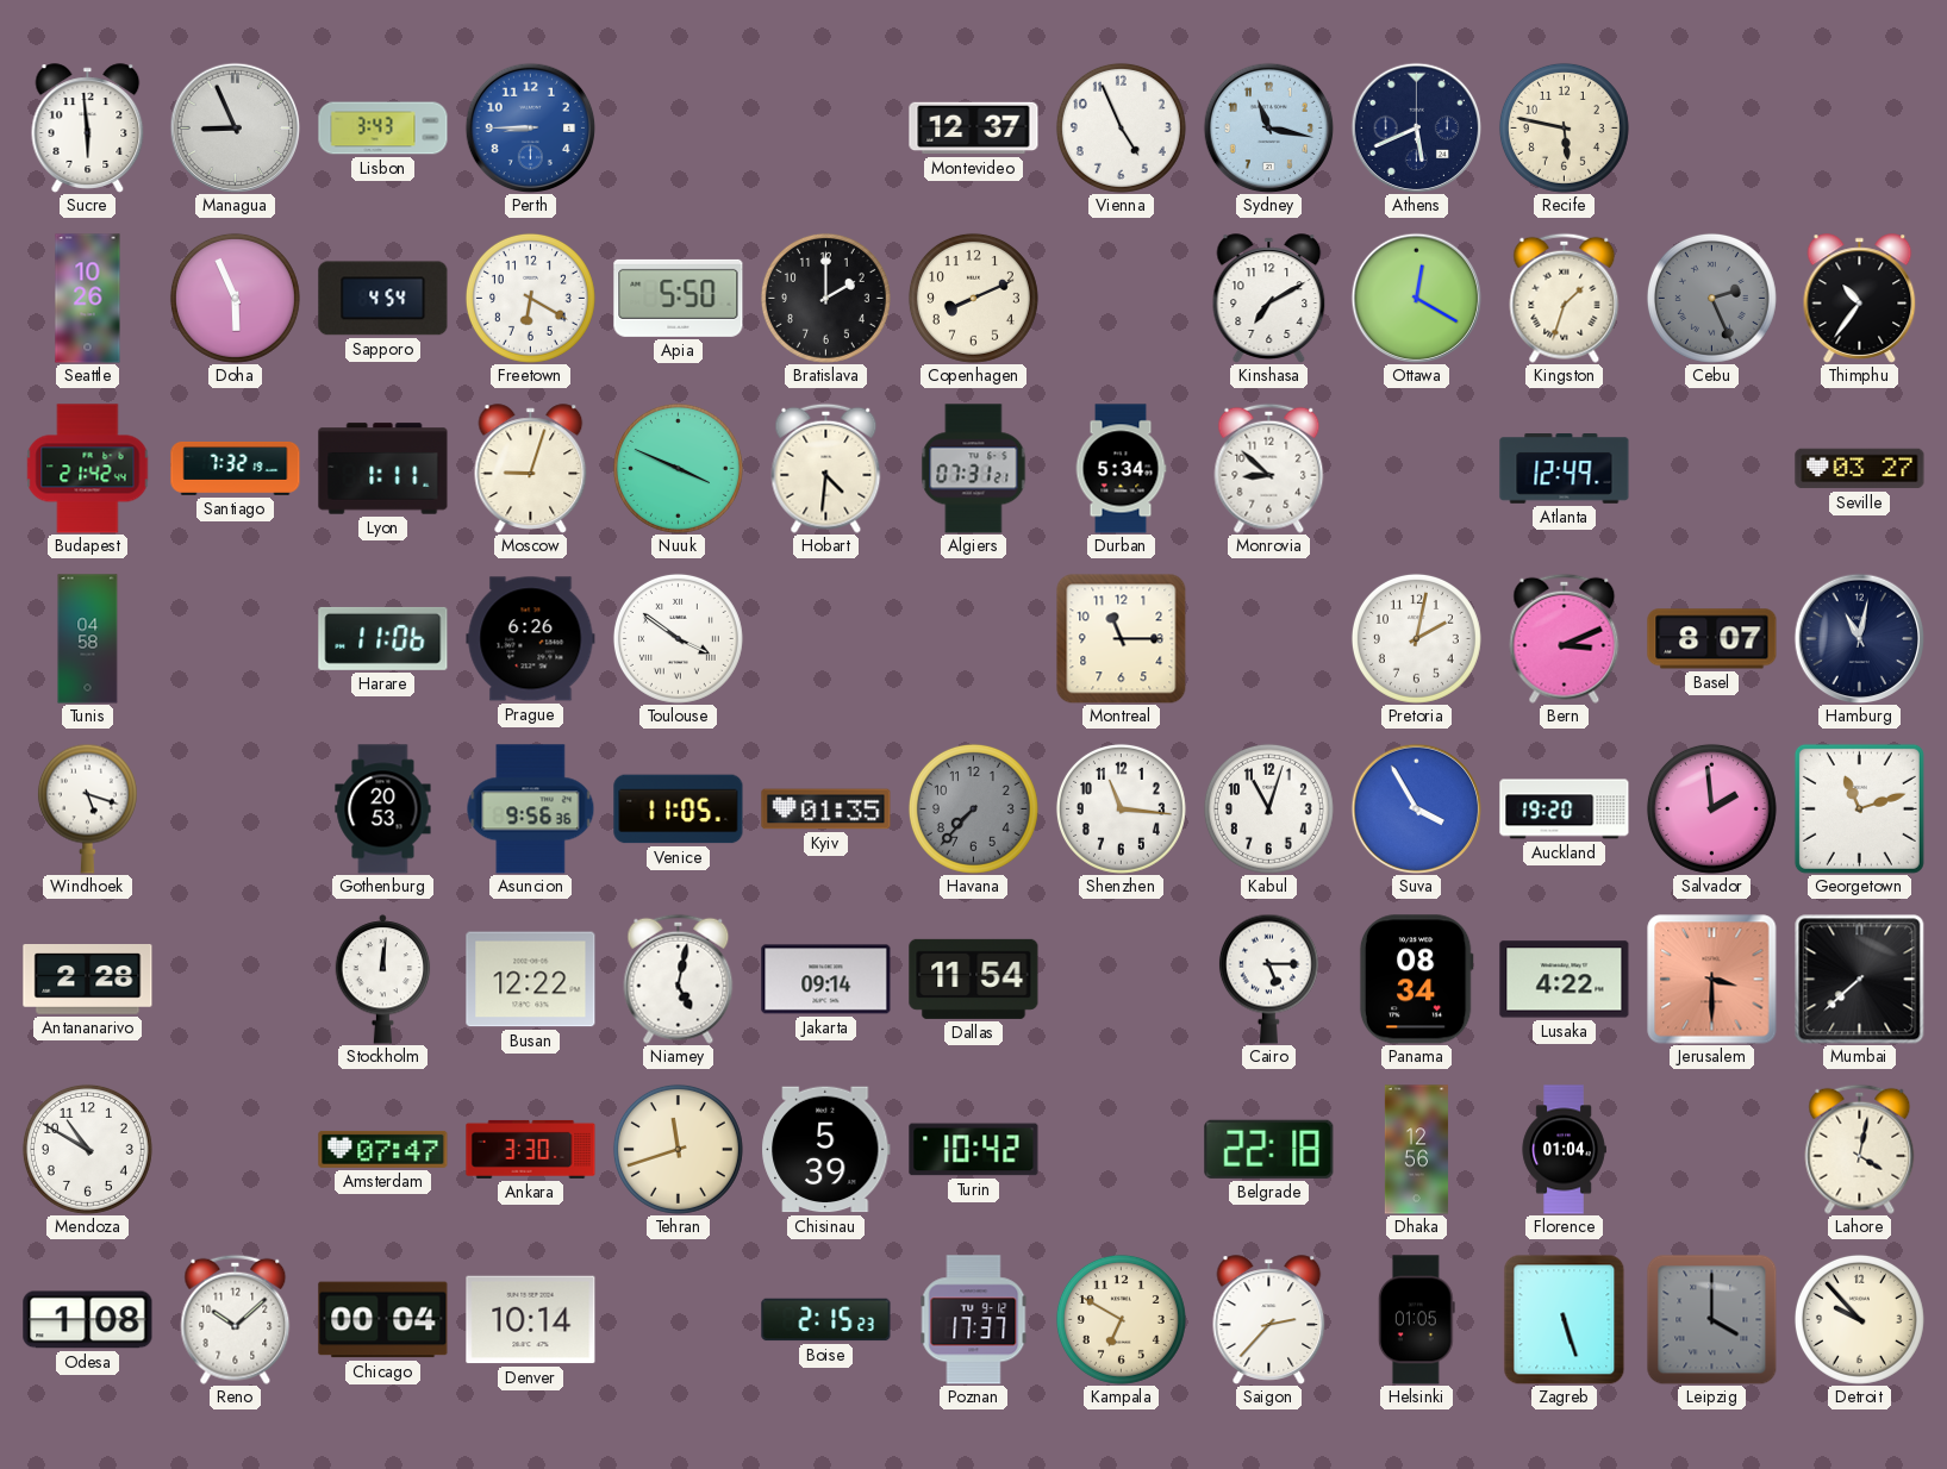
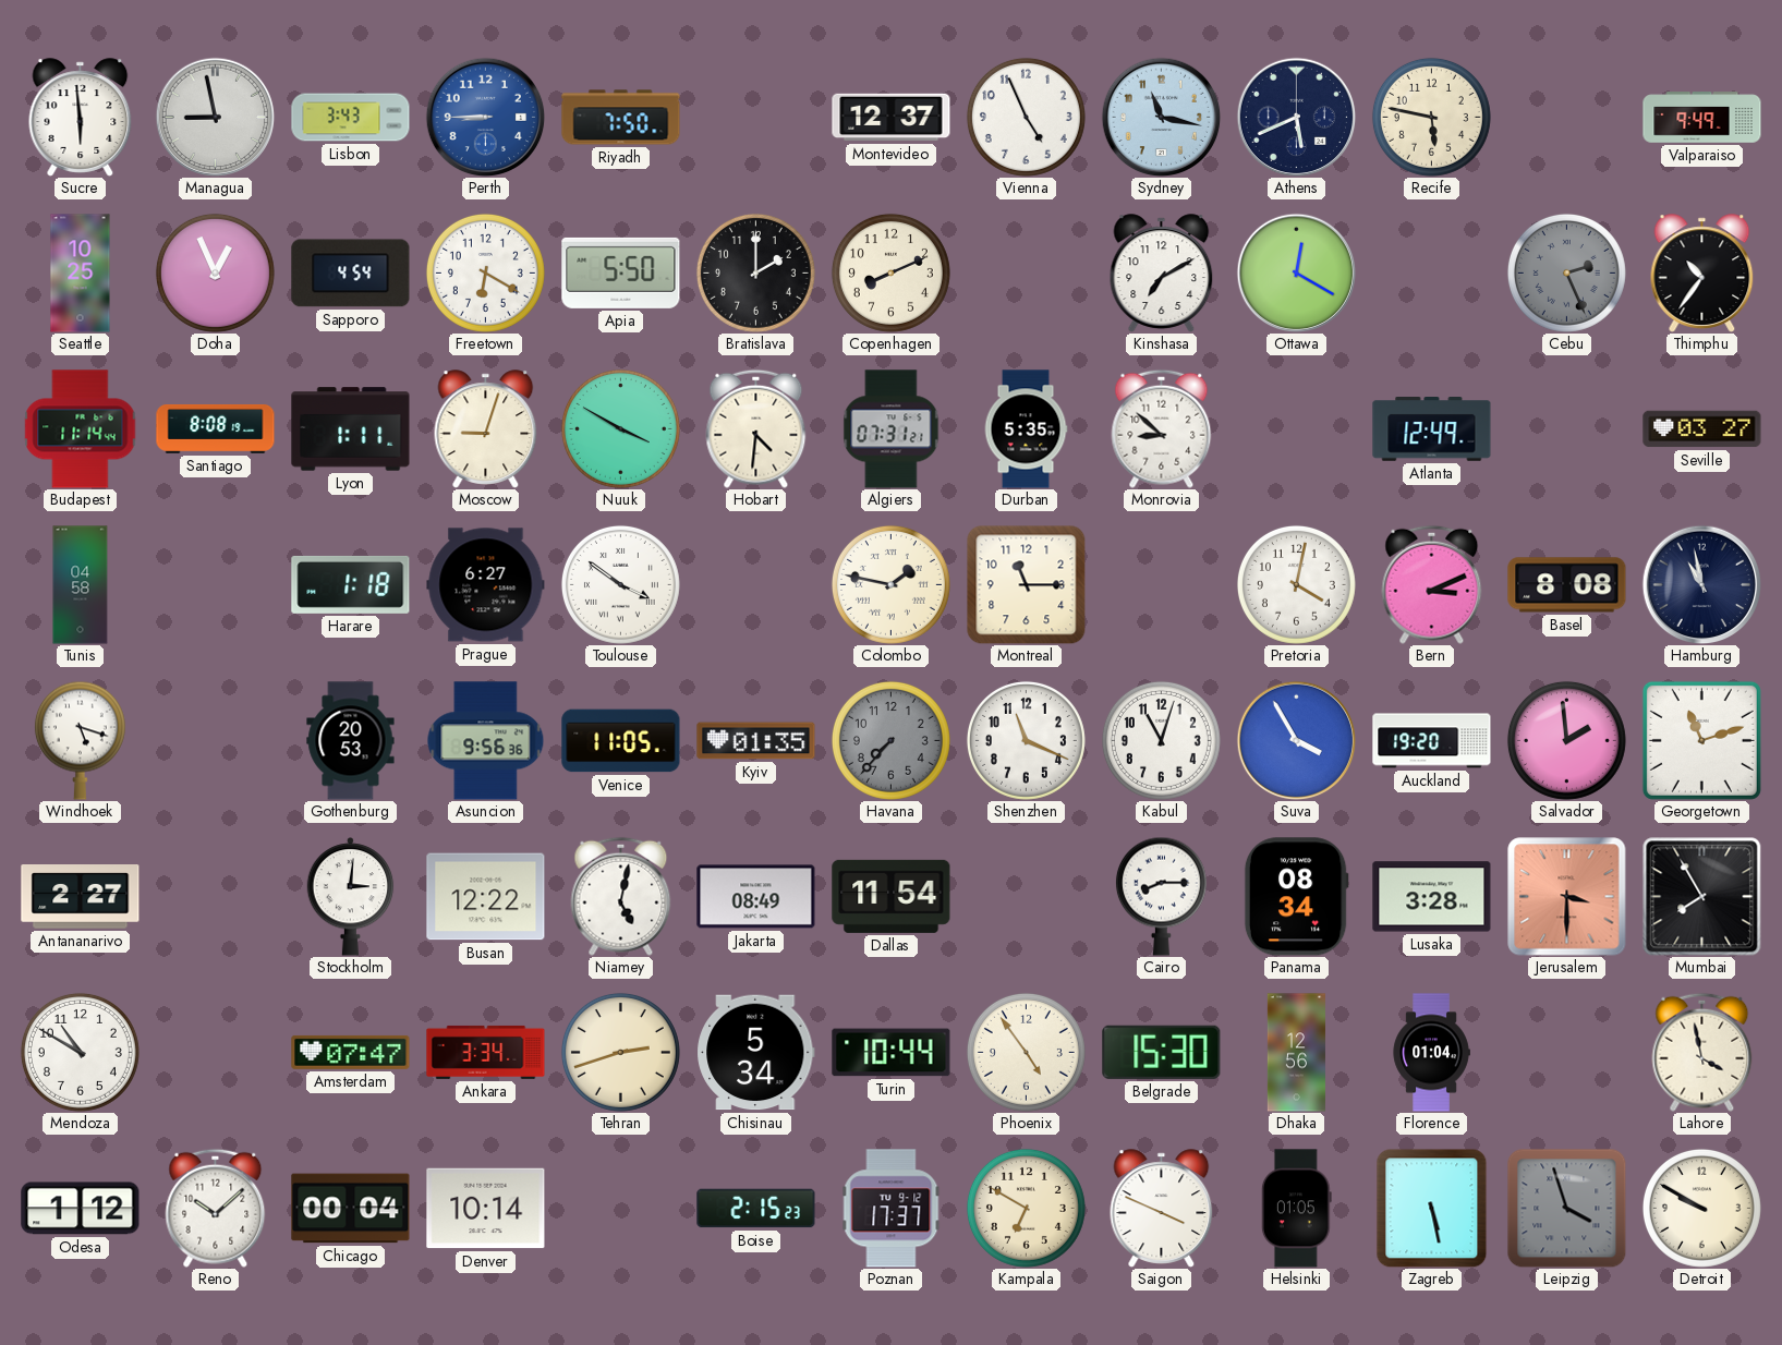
Managua: 8:56 -> 8:58 (215, 117)
Riyadh: none -> 7:50 (621, 118)
Valparaiso: none -> 9:49 (1702, 118)
Seattle: 10:26 -> 10:25 (81, 274)
Doha: 5:56 -> 12:56 (215, 272)
Kingston: 1:33 -> none (1565, 298)
Budapest: 21:42 -> 11:14 (81, 429)
Santiago: 7:32 -> 8:08 (216, 428)
Nuuk: 3:49 -> 3:50 (620, 428)
Durban: 5:34 -> 5:35 (1026, 429)
Harare: 11:06 -> 1:18 (351, 584)
Prague: 6:26 -> 6:27 (486, 585)
Colombo: none -> 1:47 (890, 584)
Pretoria: 2:02 -> 4:02 (1296, 584)
Basel: 8:07 -> 8:08 (1567, 585)
Hamburg: 11:02 -> 10:58 (1701, 584)
Shenzhen: 11:16 -> 11:19 (1026, 740)
Antananarivo: 2:28 -> 2:27 (81, 897)
Stockholm: 12:01 -> 3:01 (351, 897)
Jakarta: 09:14 -> 08:49 (756, 897)
Cairo: 5:15 -> 8:15 (1161, 896)
Lusaka: 4:22 -> 3:28 (1432, 897)
Mumbai: 7:38 -> 7:55 (1701, 896)
Ankara: 3:30 -> 3:34 (486, 1052)
Tehran: 11:42 -> 2:42 (620, 1052)
Chisinau: 5:39 -> 5:34 (756, 1053)
Turin: 10:42 -> 10:44 (892, 1053)
Phoenix: none -> 4:54 (1026, 1052)
Belgrade: 22:18 -> 15:30 (1162, 1052)
Lahore: 4:02 -> 3:58 (1702, 1052)
Odesa: 1:08 -> 1:12 (81, 1209)
Saigon: 2:37 -> 3:49 (1162, 1209)
Zagreb: 5:27 -> 5:28 (1432, 1208)
Leipzig: 4:00 -> 3:57 (1566, 1208)
Detroit: 9:53 -> 9:50 (1701, 1208)
